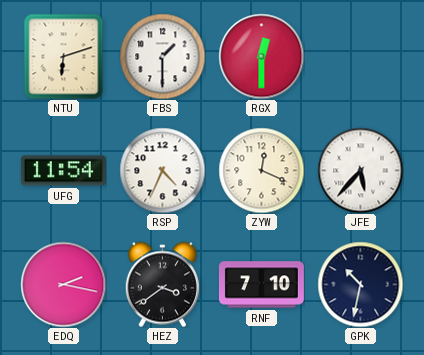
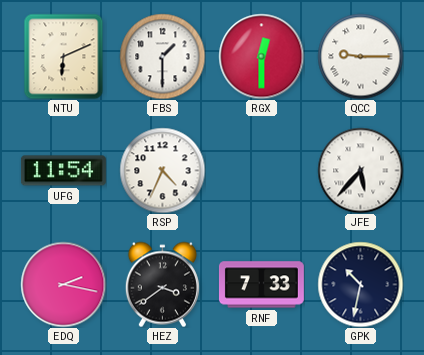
NTU: 6:12 -> 6:11 (64, 56)
QCC: none -> 9:15 (360, 56)
ZYW: 12:19 -> none (261, 170)
RNF: 7:10 -> 7:33 (261, 285)
